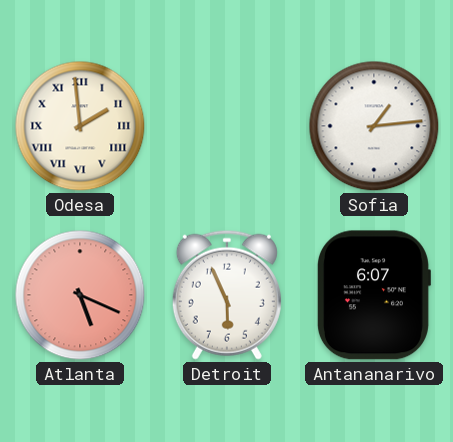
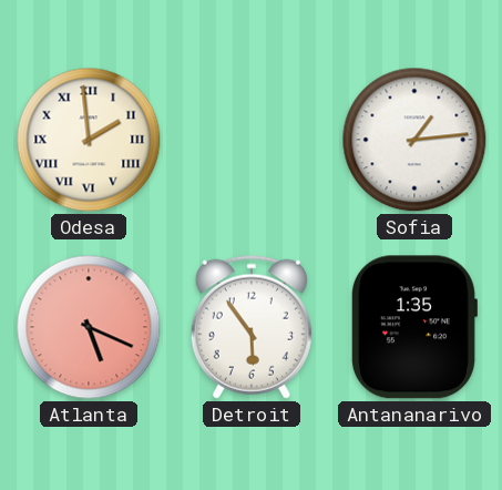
Detroit: 5:56 -> 5:54 (252, 327)
Antananarivo: 6:07 -> 1:35 (413, 327)
